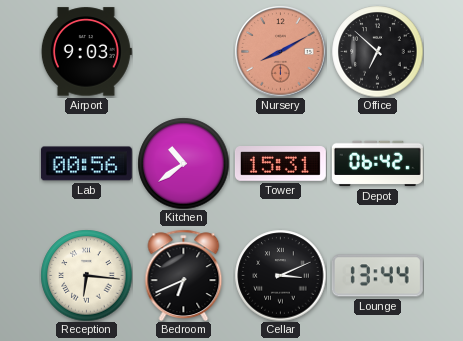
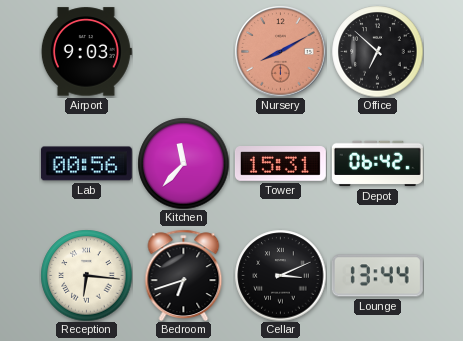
Kitchen: 10:39 -> 11:37 (183, 163)
Bedroom: 6:41 -> 6:42 (184, 275)
